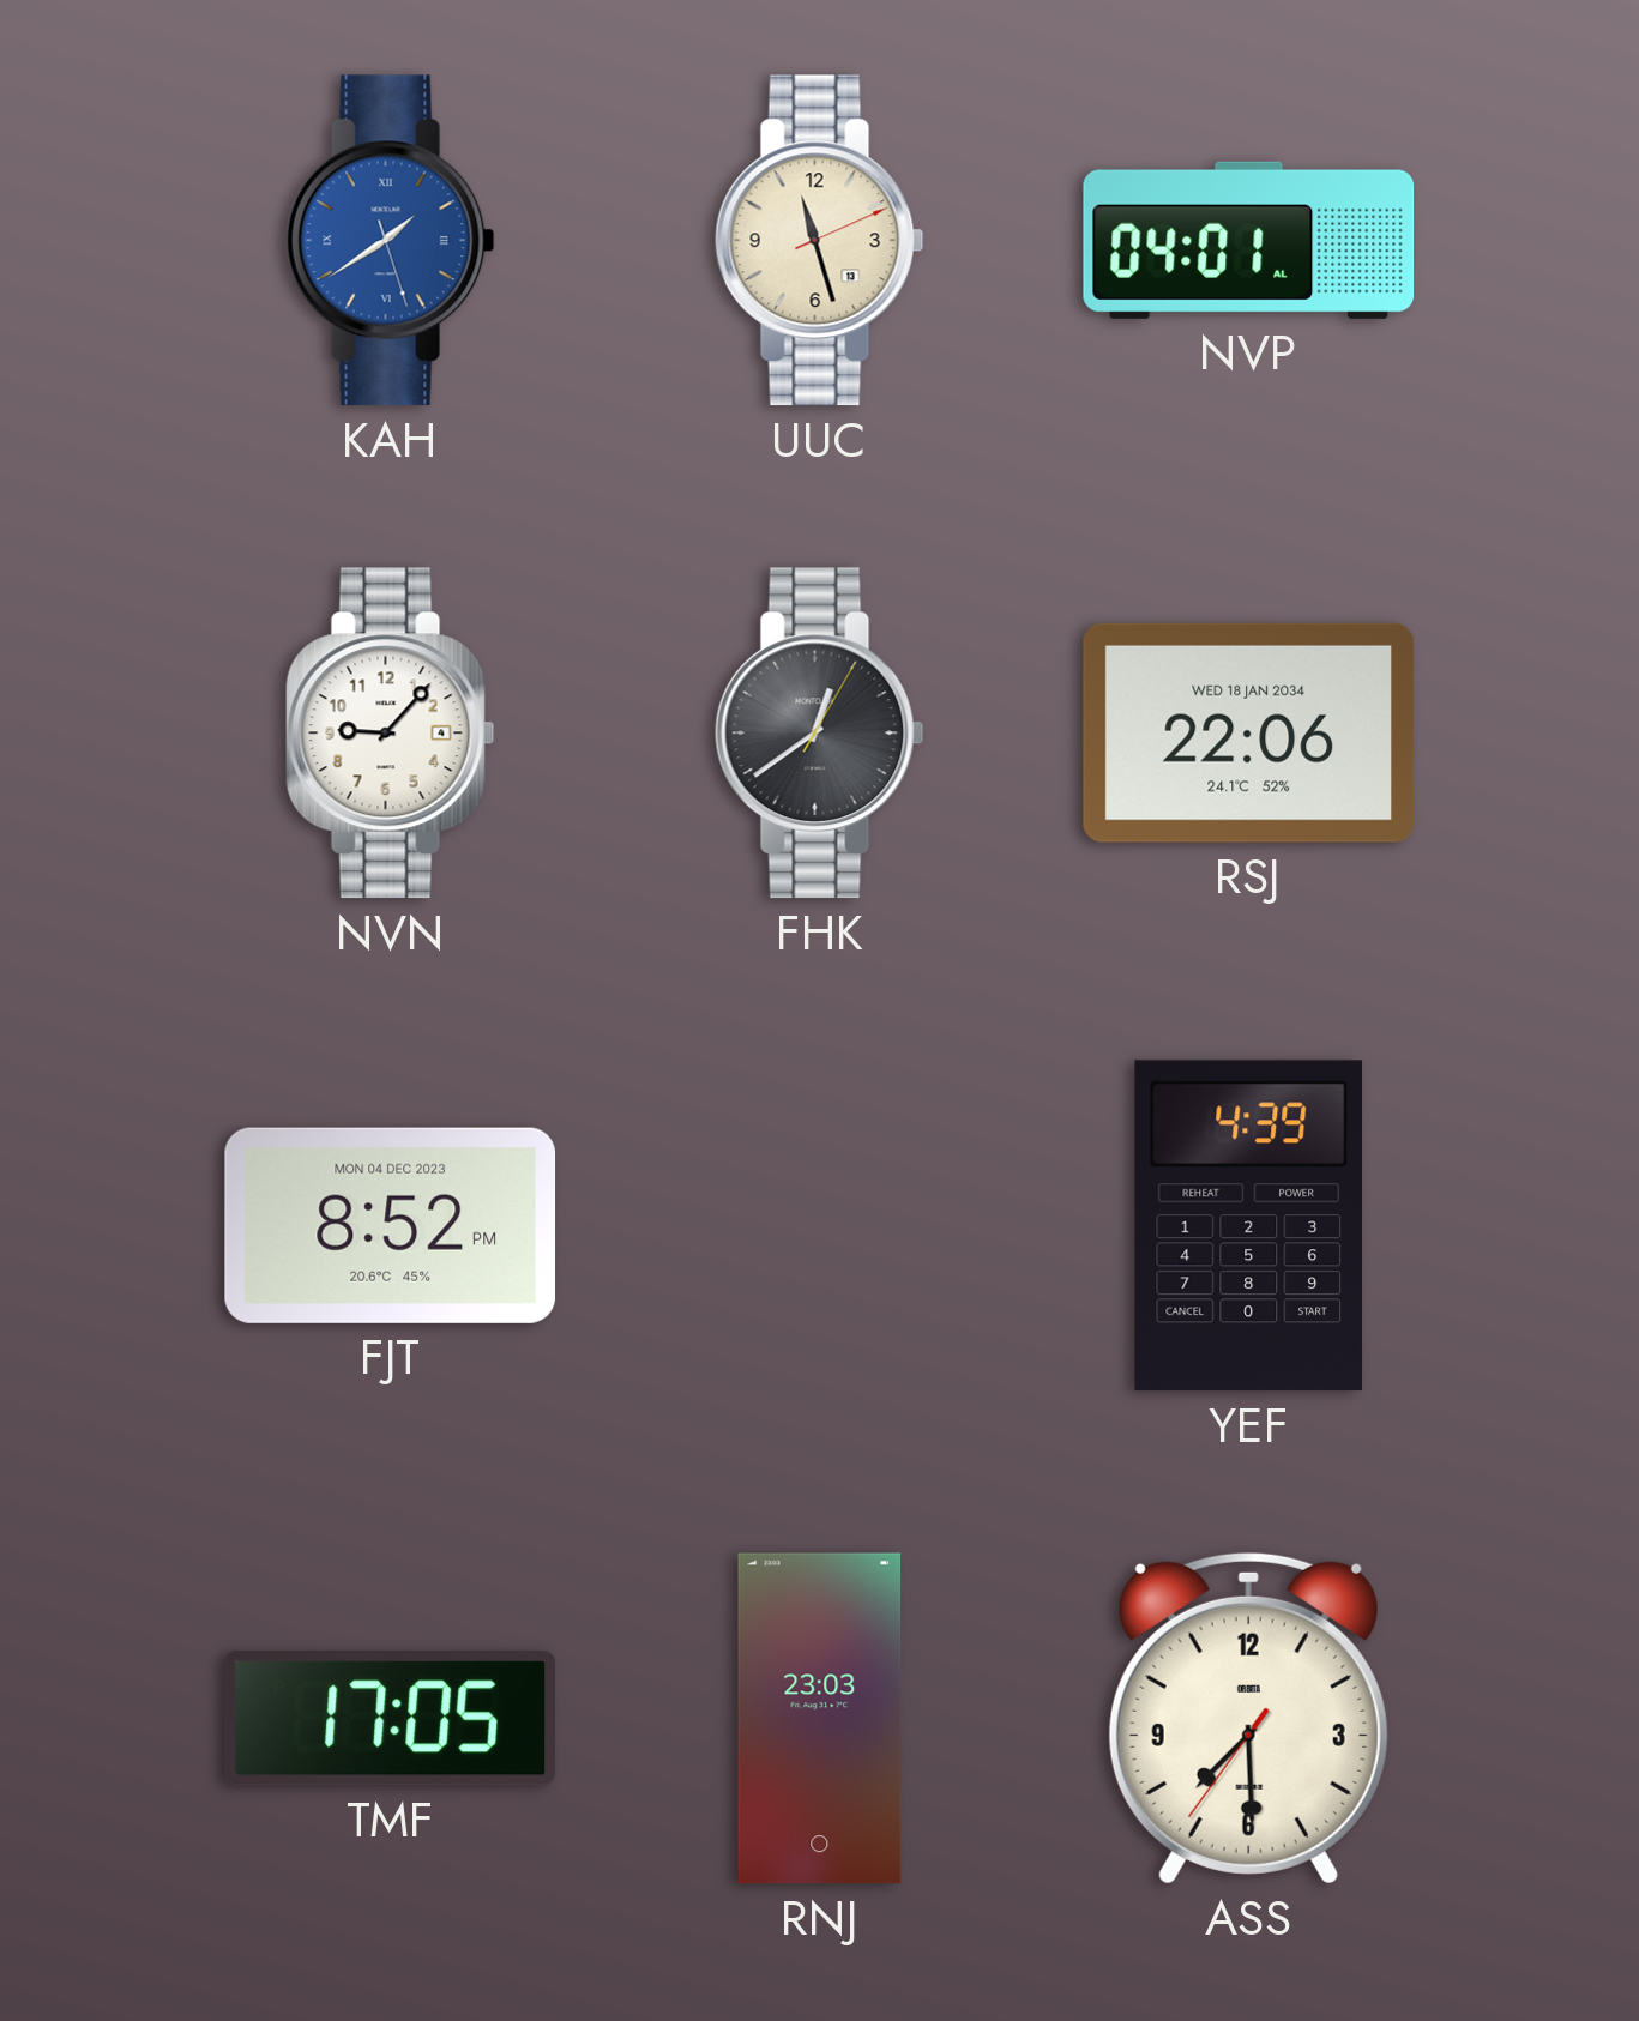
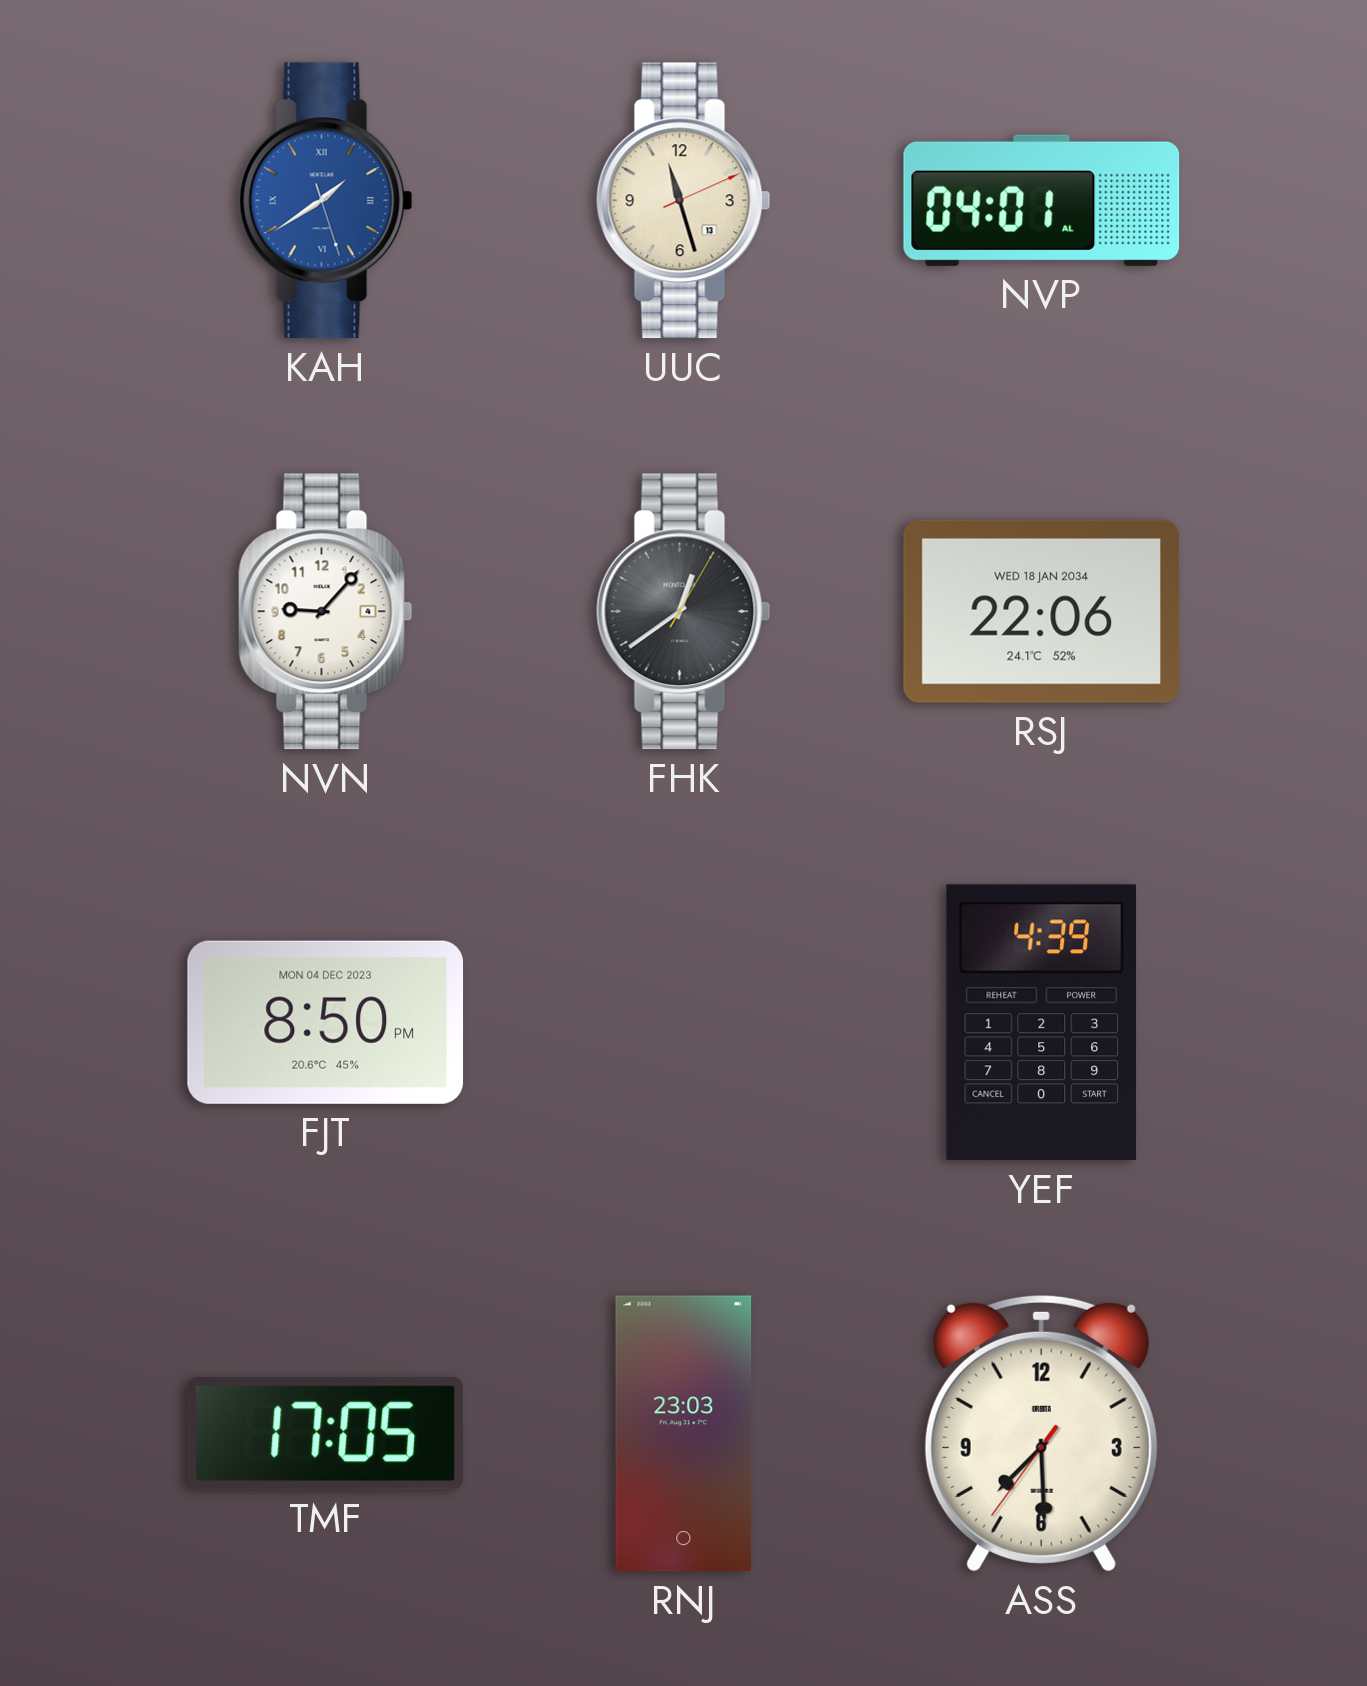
FJT: 8:52 -> 8:50 (326, 1022)
